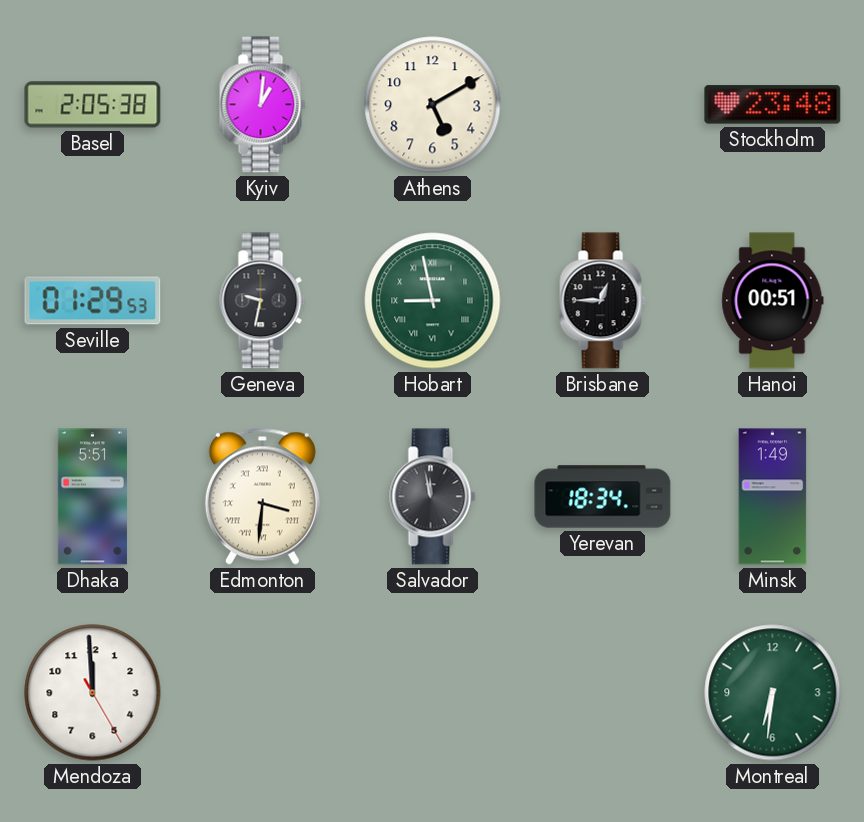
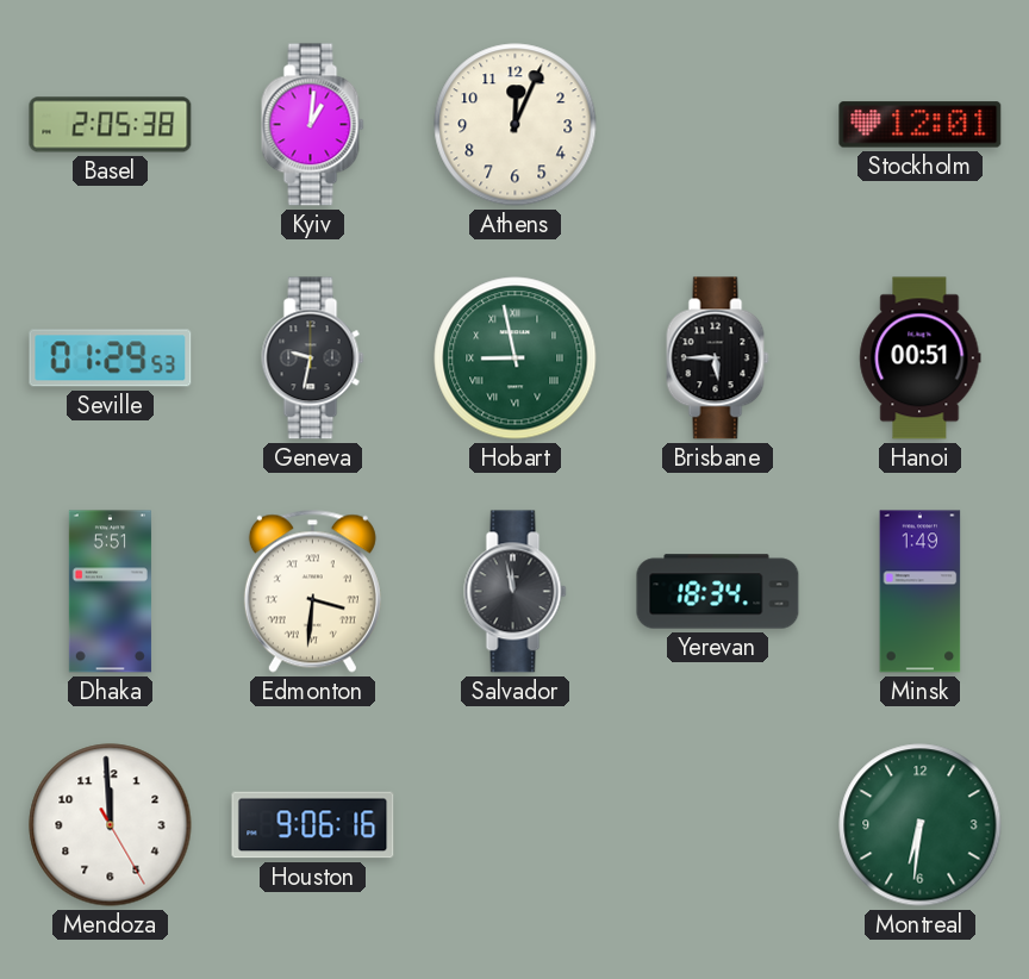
Athens: 5:10 -> 12:04 (516, 125)
Stockholm: 23:48 -> 12:01 (921, 125)
Brisbane: 12:45 -> 5:45 (718, 358)
Houston: none -> 9:06 (313, 825)
